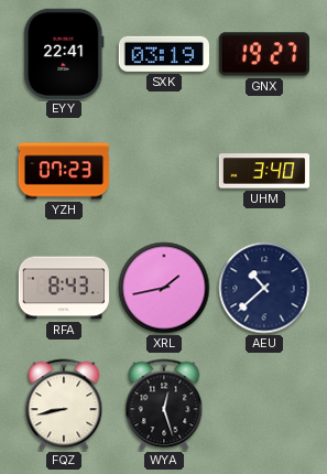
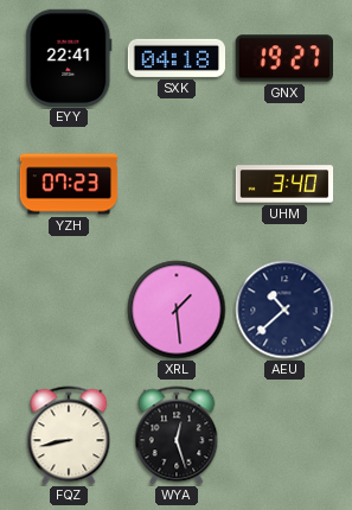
SXK: 03:19 -> 04:18 (175, 58)
RFA: 8:43 -> none (64, 288)
XRL: 1:43 -> 1:29 (177, 310)
